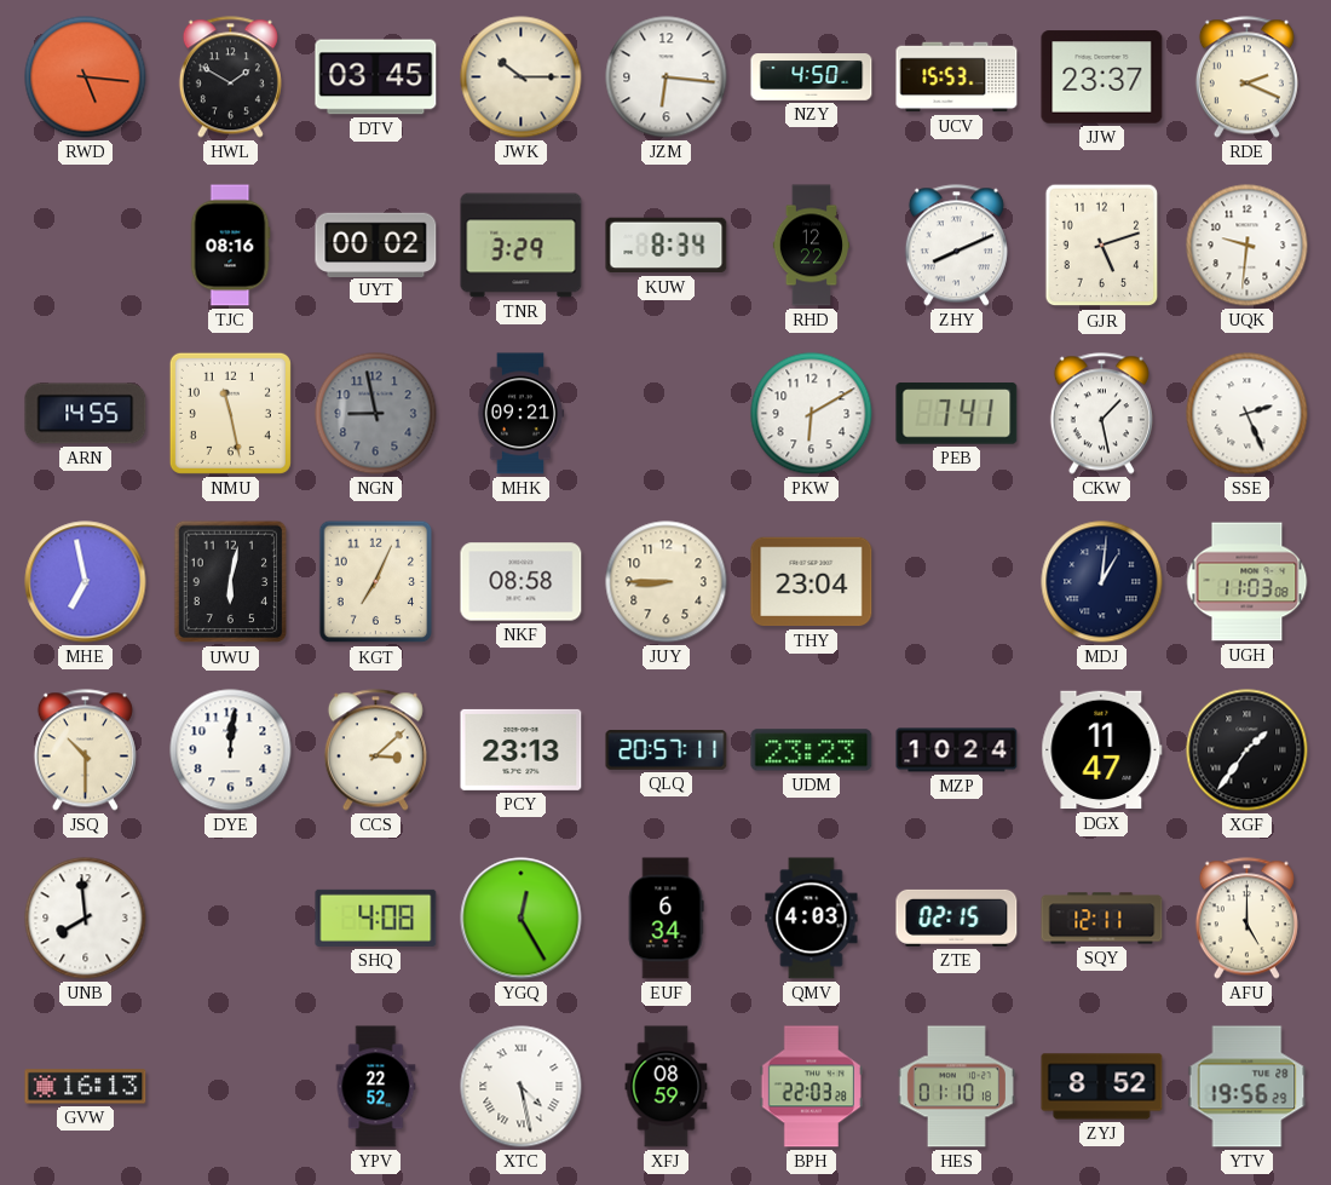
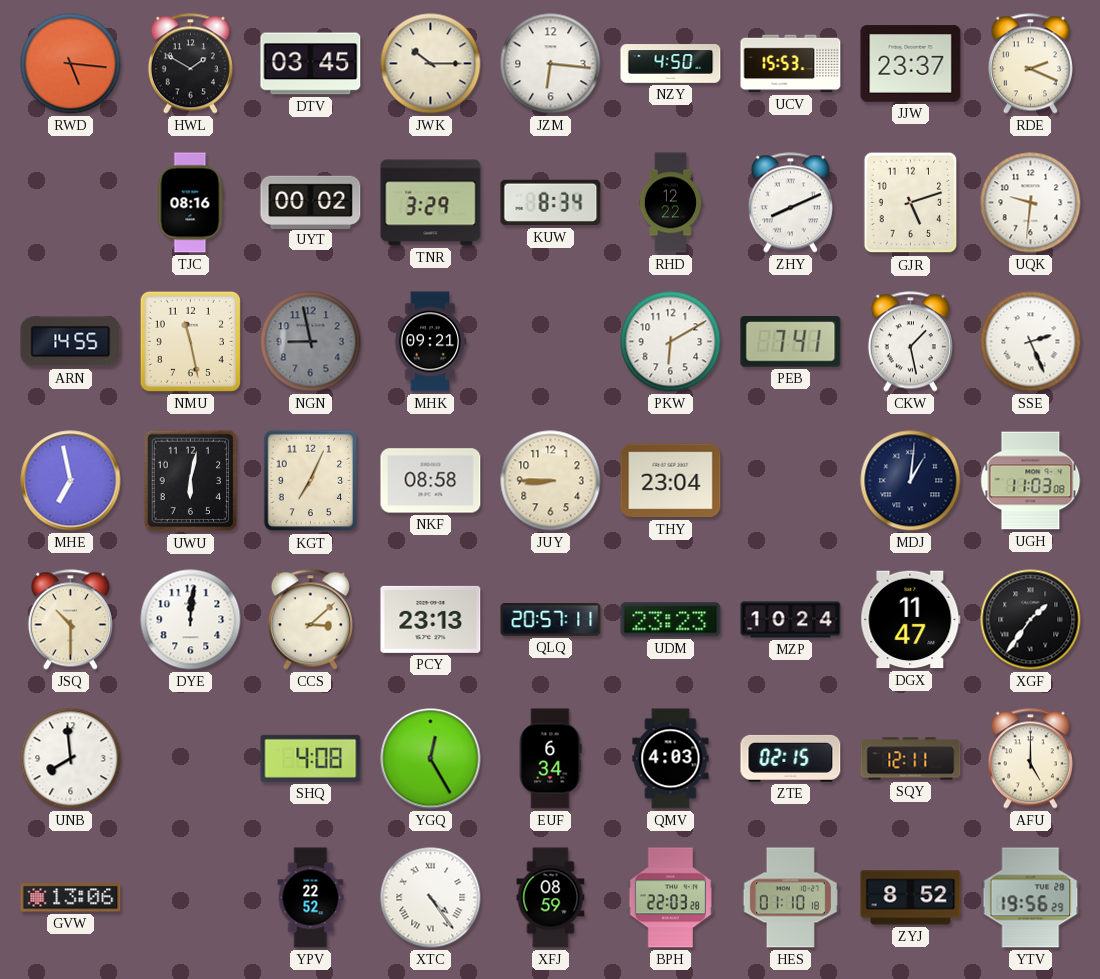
GVW: 16:13 -> 13:06 (71, 898)
XTC: 4:28 -> 4:24 (431, 898)
